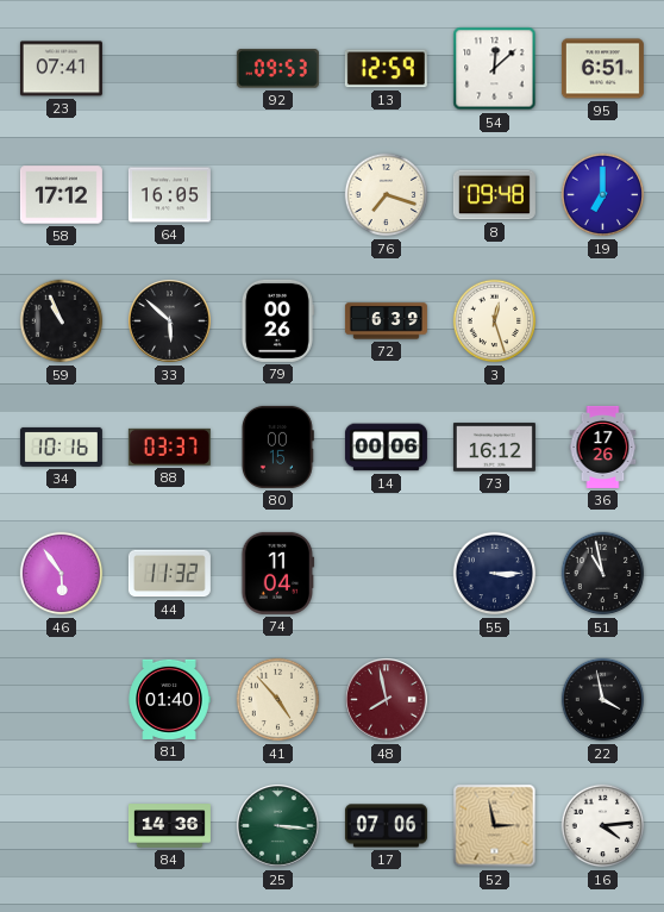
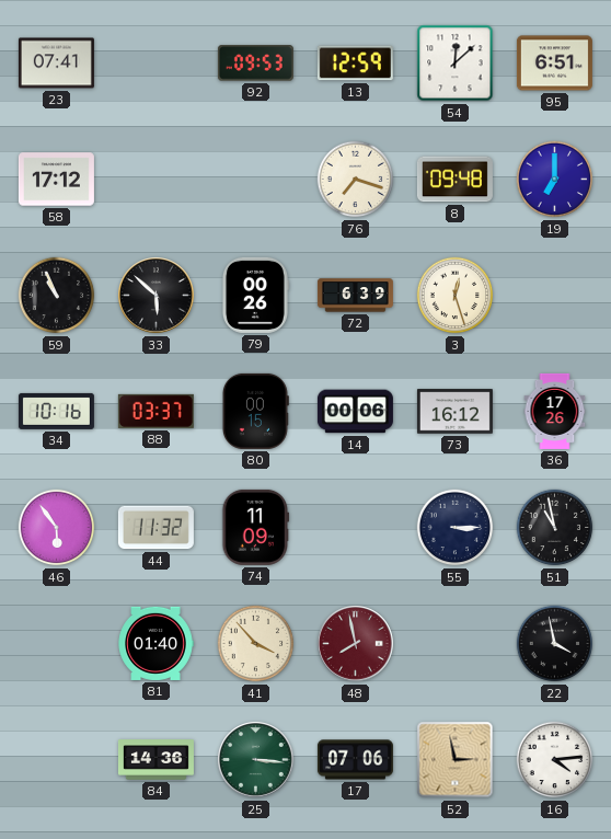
64: 16:05 -> none (169, 195)
74: 11:04 -> 11:09 (256, 527)
41: 4:53 -> 3:53 (256, 644)
